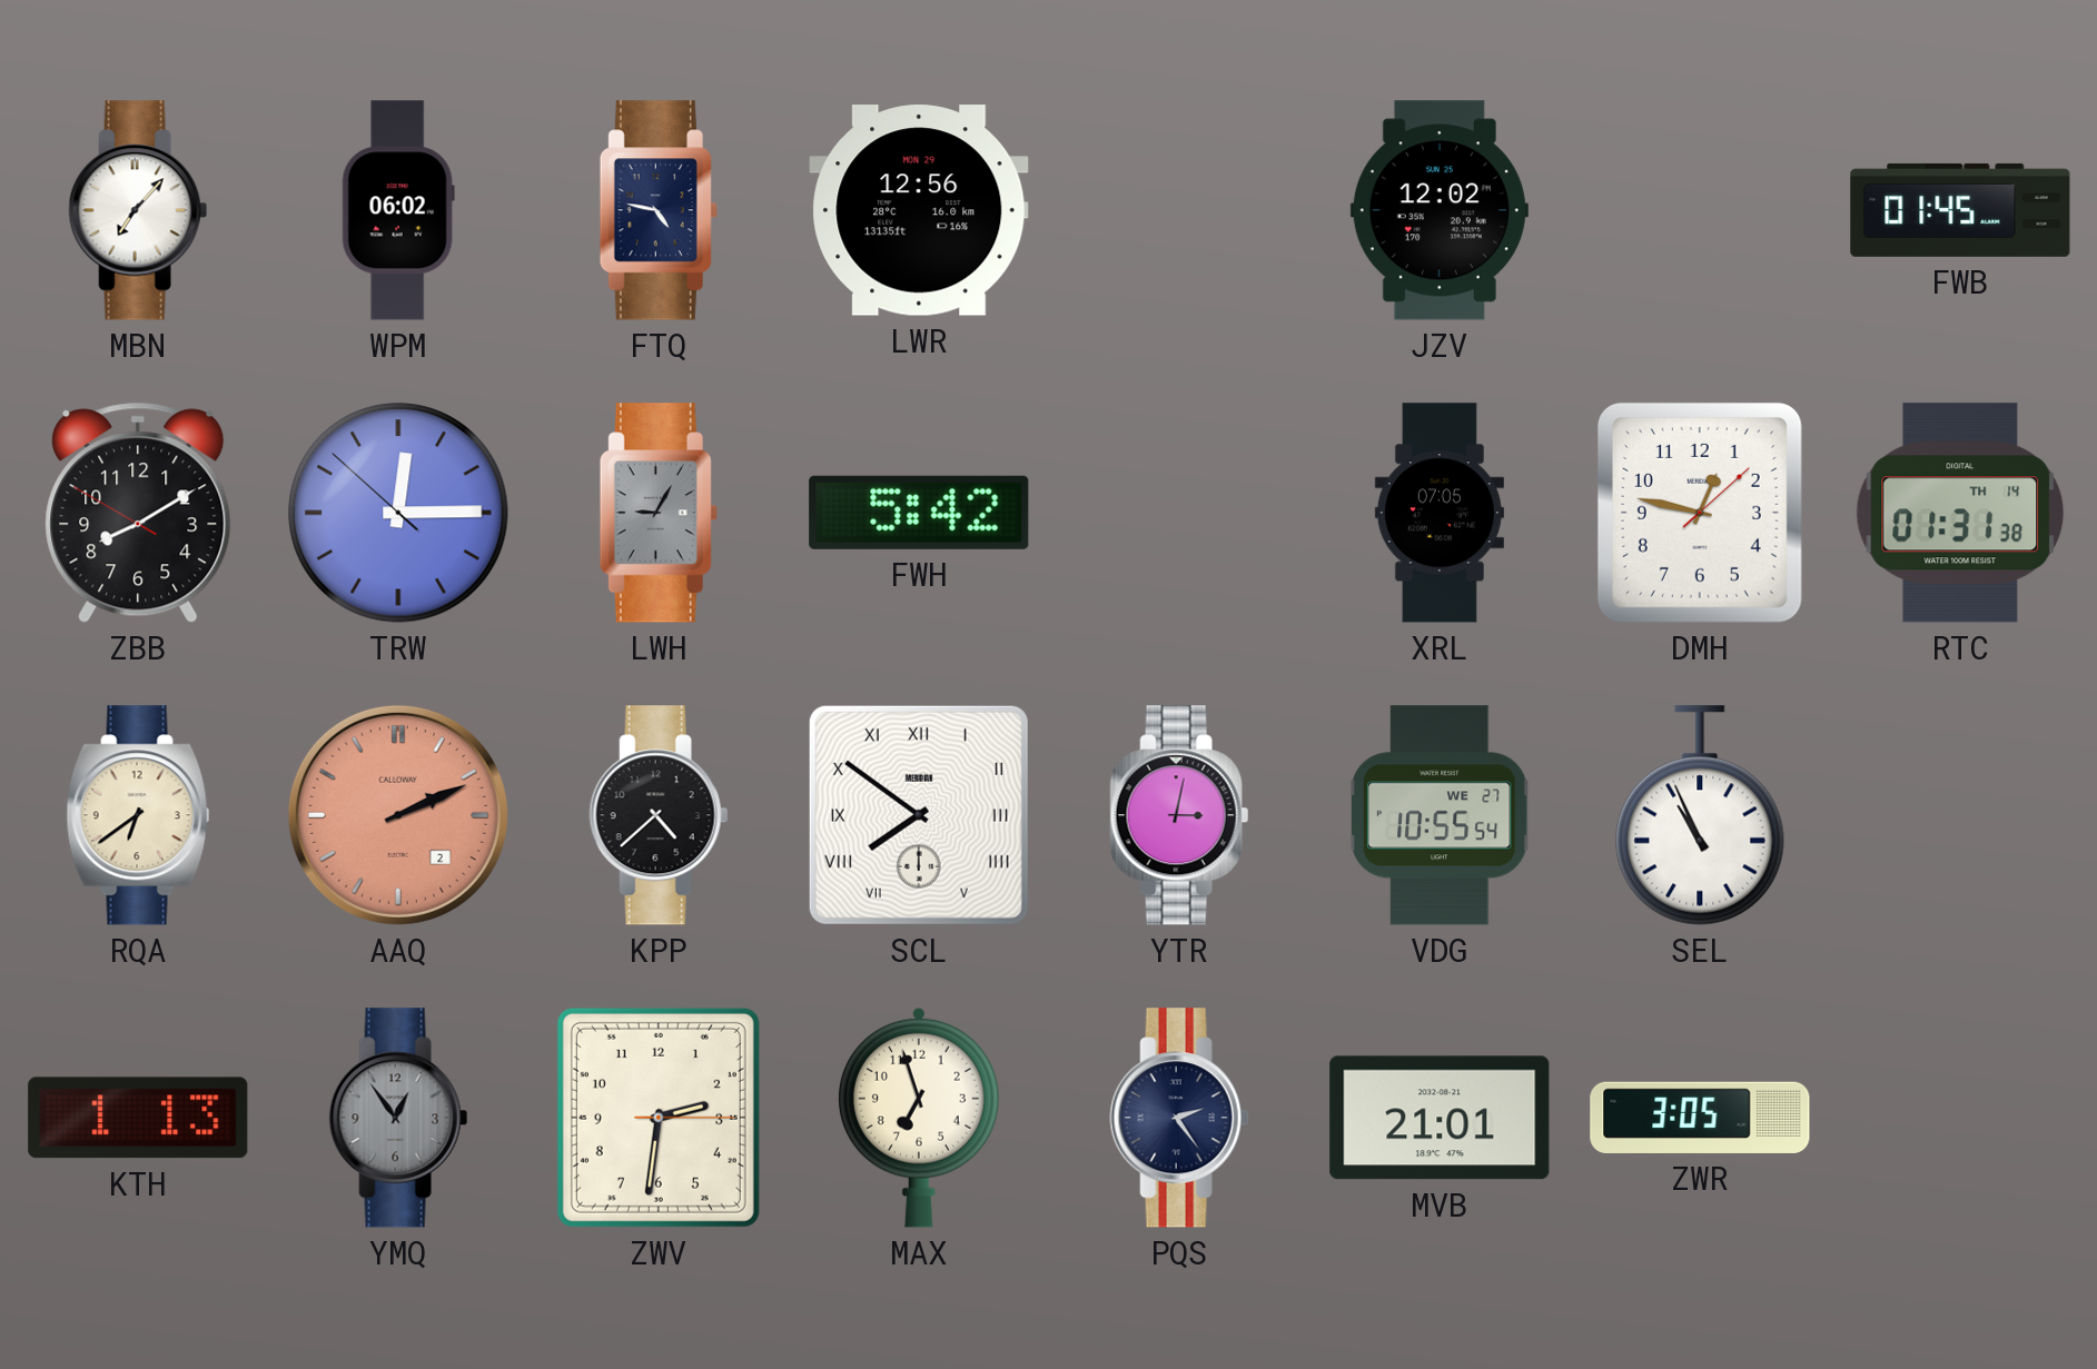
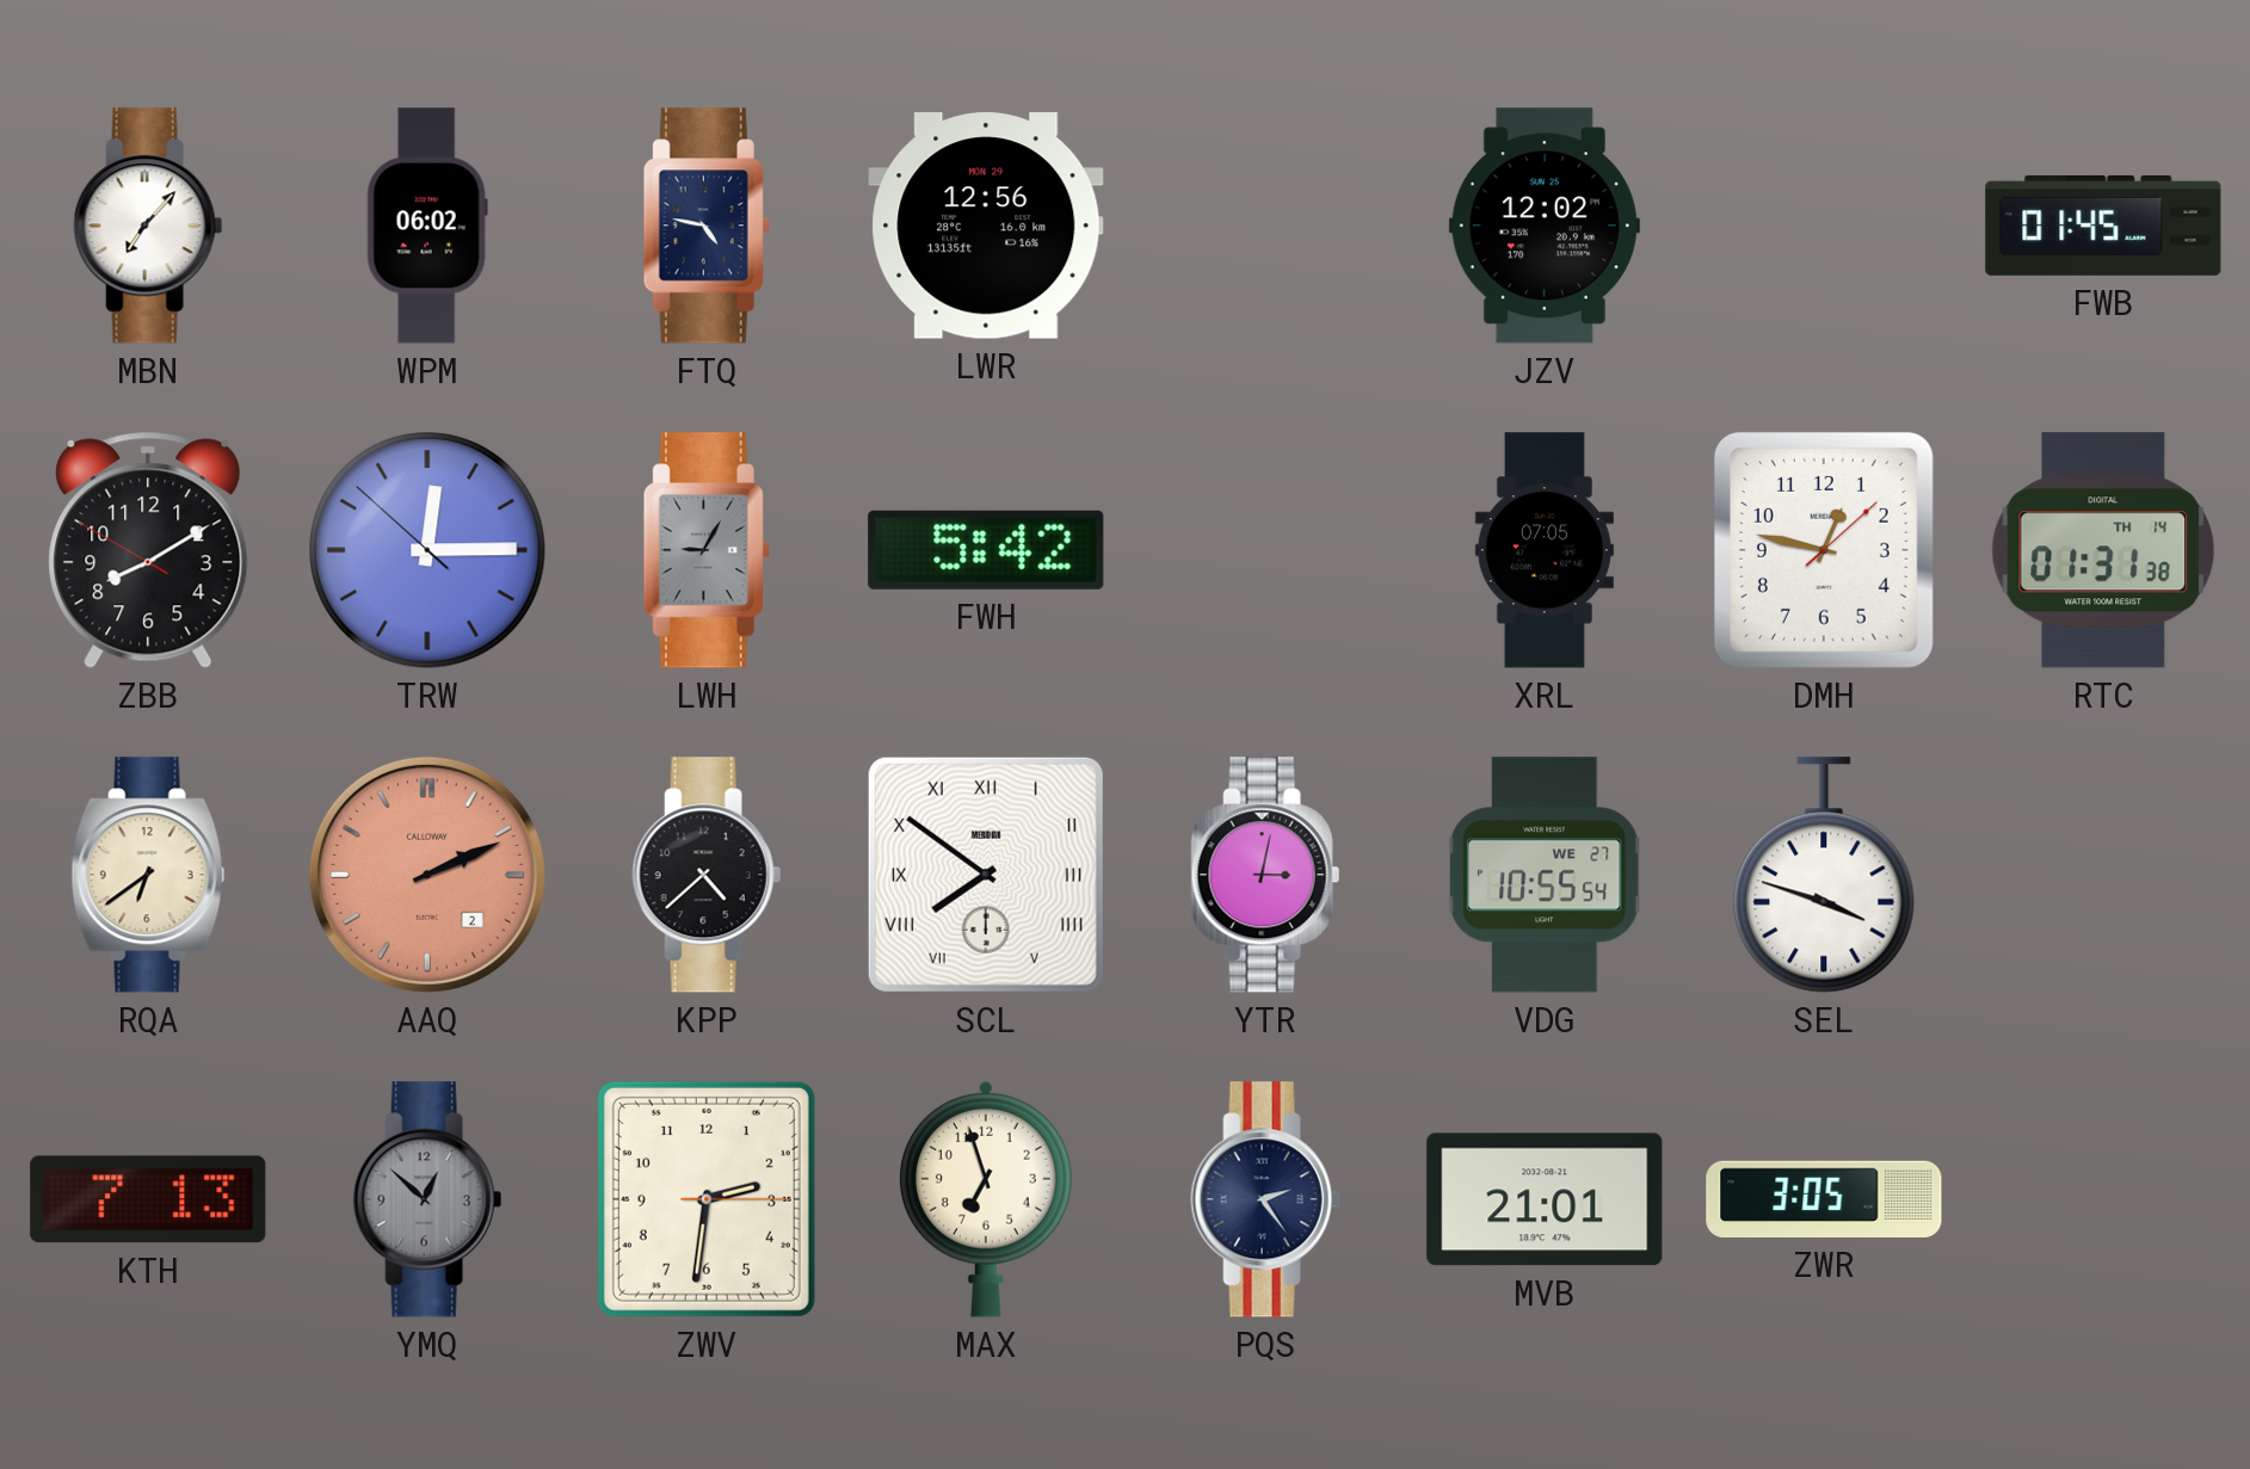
SEL: 10:56 -> 3:48 (1824, 875)
KTH: 1:13 -> 7:13 (148, 1199)
YMQ: 12:54 -> 12:52 (427, 1199)
